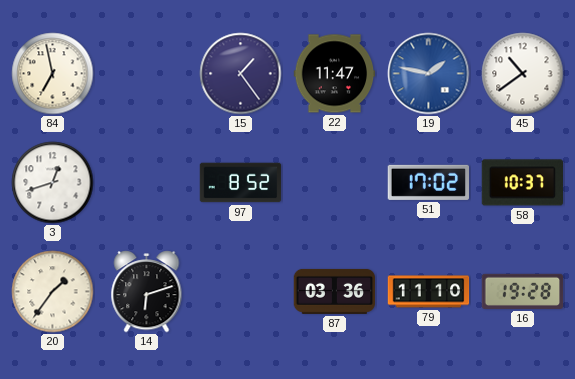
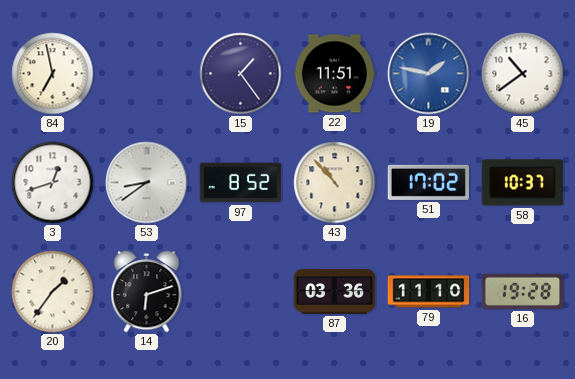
22: 11:47 -> 11:51 (335, 74)
53: none -> 8:39 (147, 183)
43: none -> 10:53 (335, 183)
